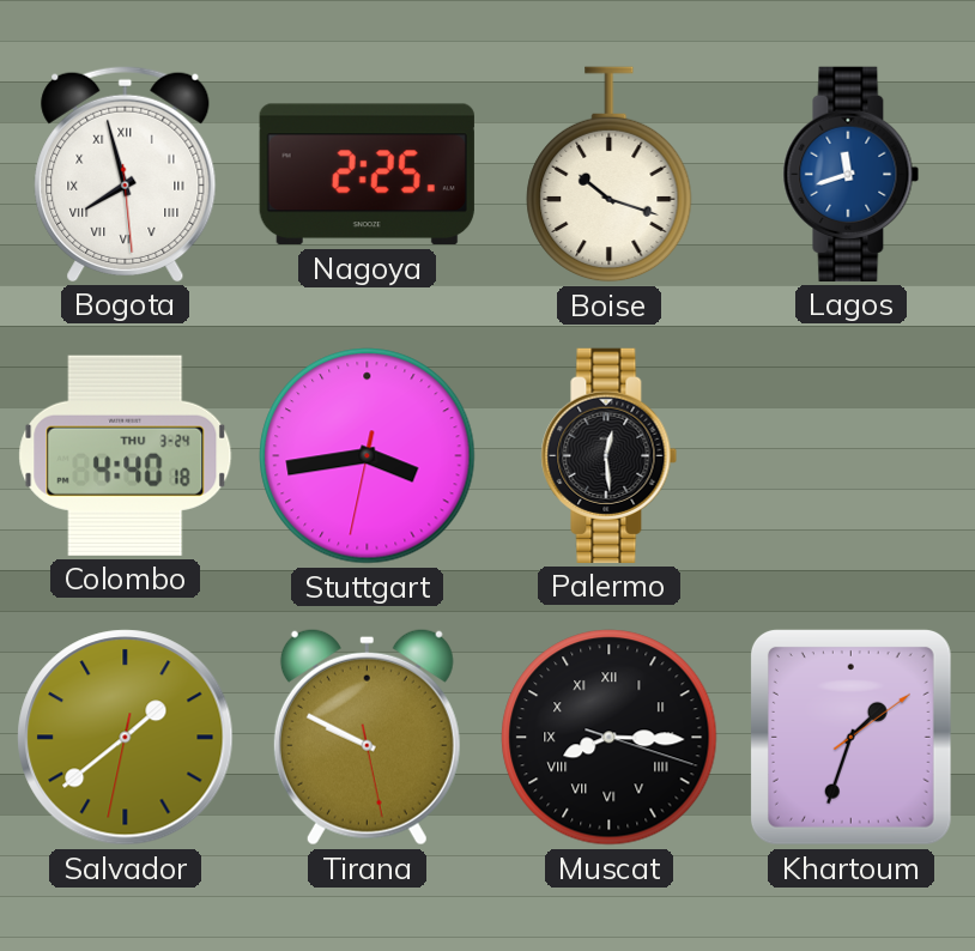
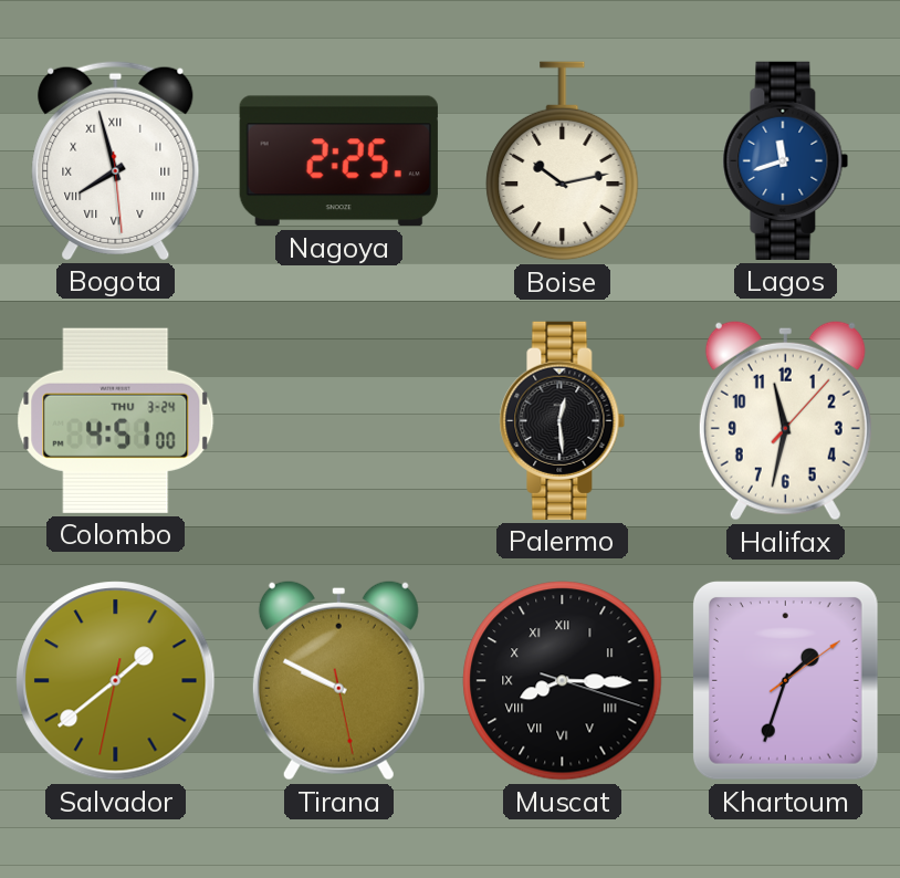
Boise: 10:18 -> 10:13 (563, 161)
Colombo: 4:40 -> 4:51 (116, 420)
Stuttgart: 3:43 -> none (368, 456)
Halifax: none -> 11:32 (785, 420)
